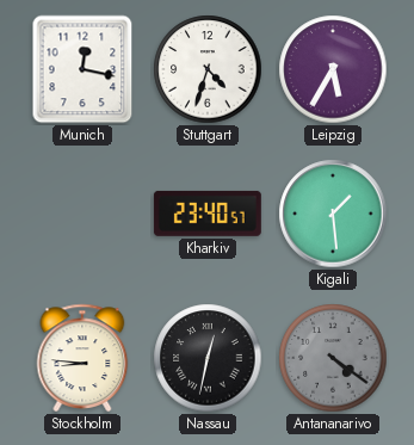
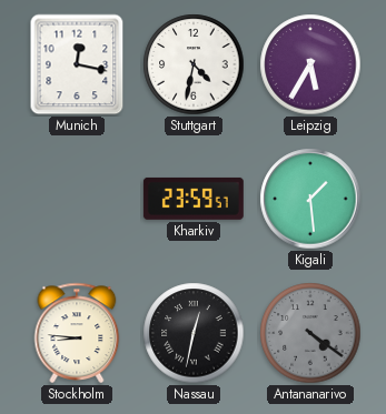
Stuttgart: 4:33 -> 4:32 (194, 64)
Kharkiv: 23:40 -> 23:59 (194, 199)
